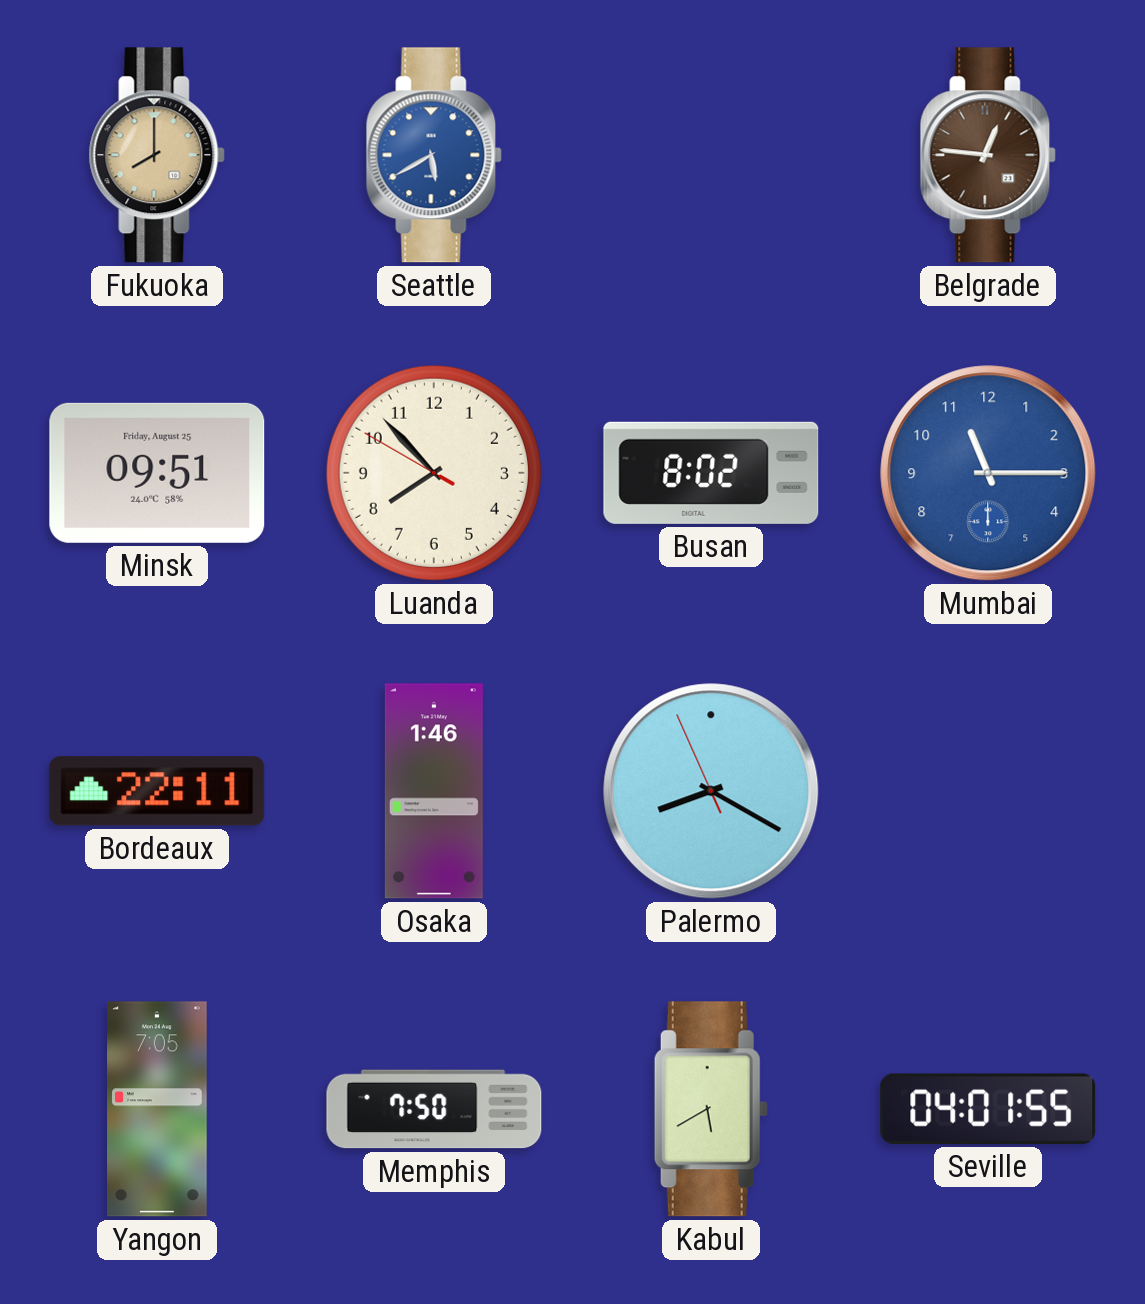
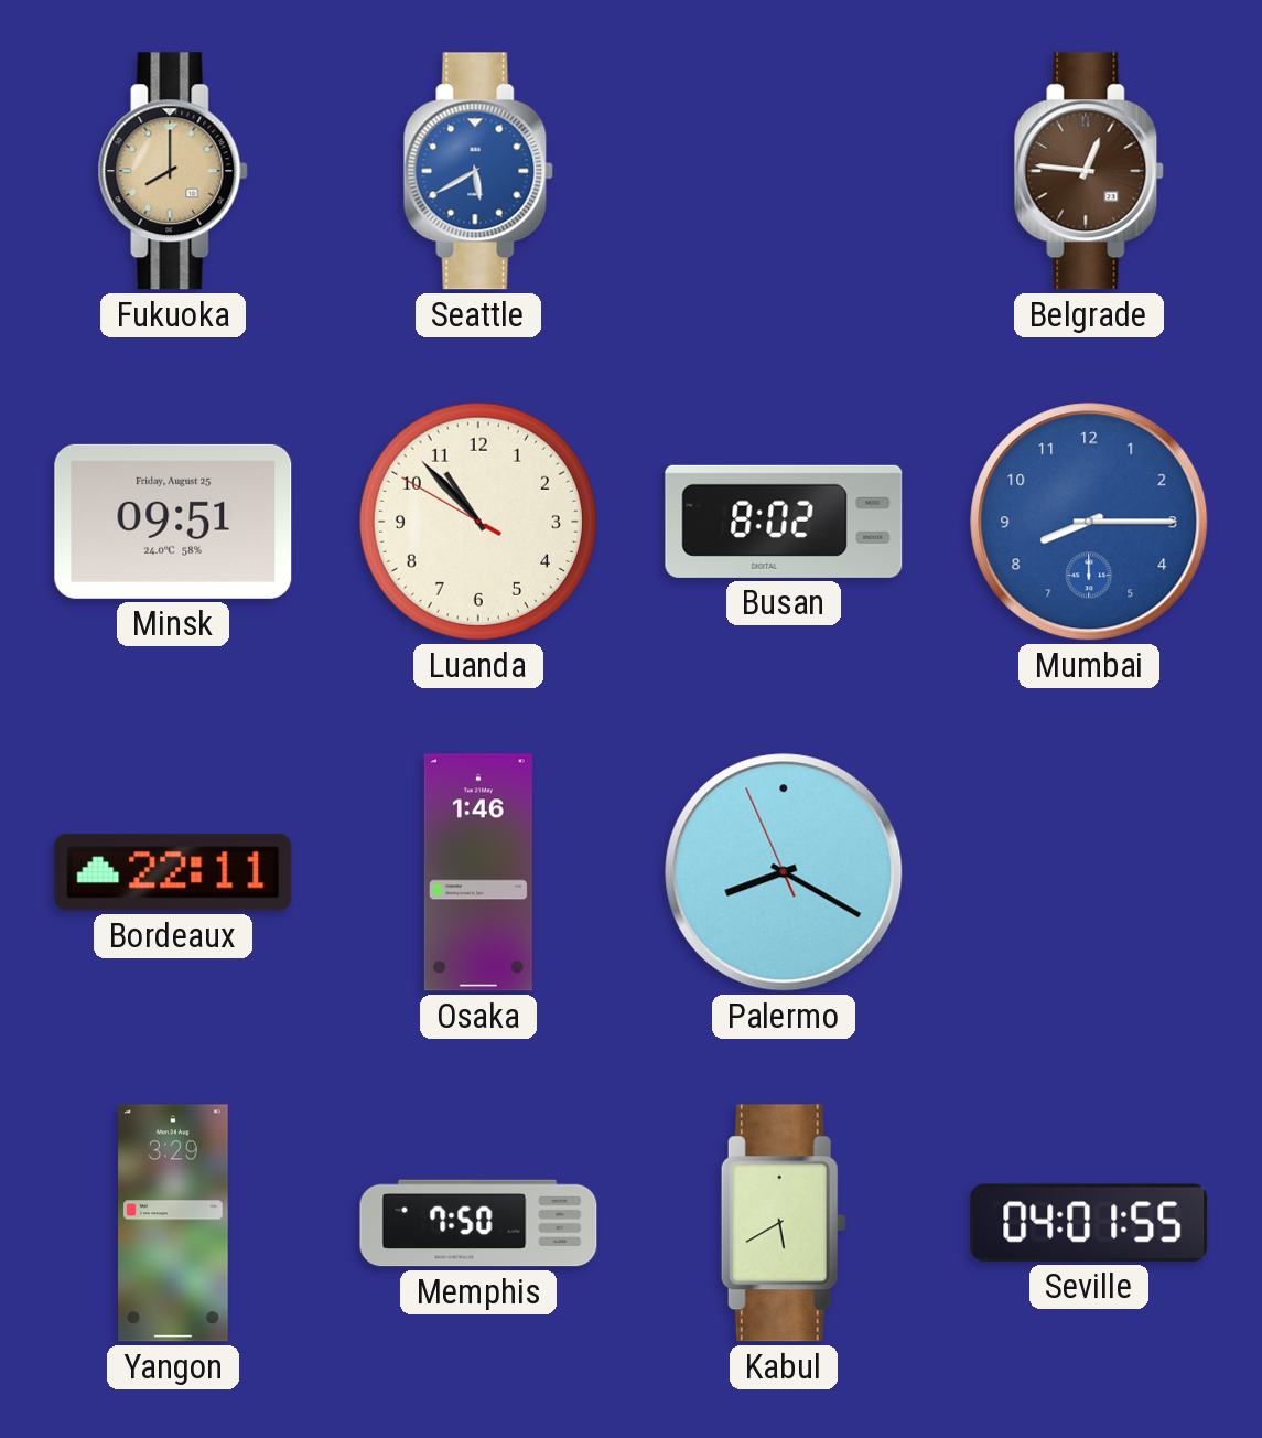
Luanda: 7:52 -> 10:52 (478, 522)
Mumbai: 11:15 -> 8:15 (1089, 522)
Yangon: 7:05 -> 3:29 (173, 1223)
